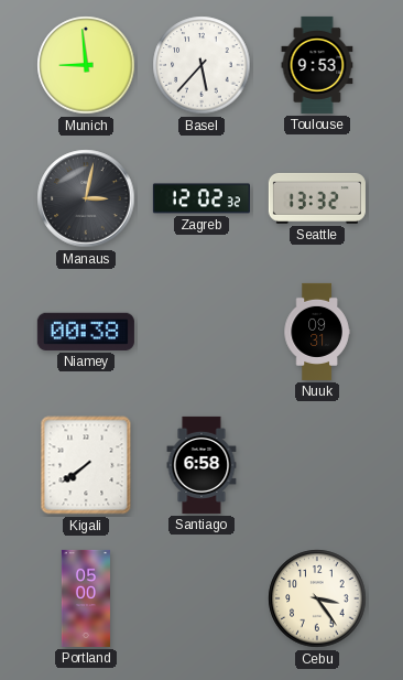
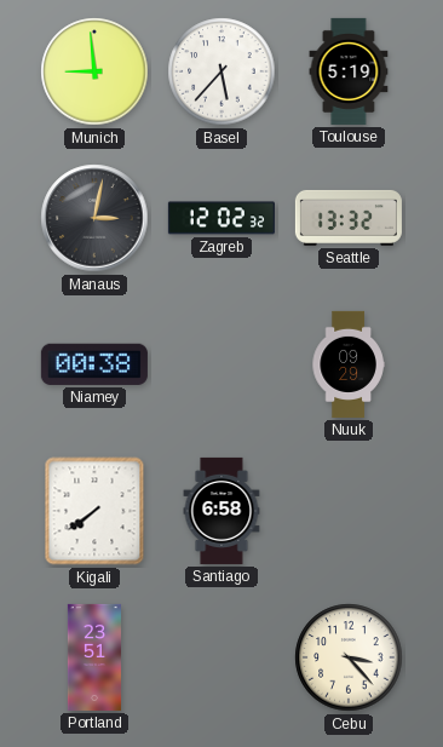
Toulouse: 9:53 -> 5:19 (349, 71)
Nuuk: 09:31 -> 09:29 (349, 364)
Portland: 05:00 -> 23:51 (94, 657)
Cebu: 3:24 -> 3:23 (349, 657)
